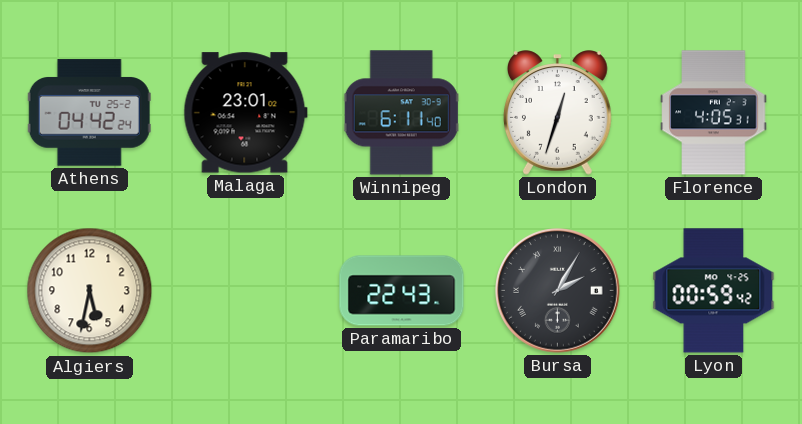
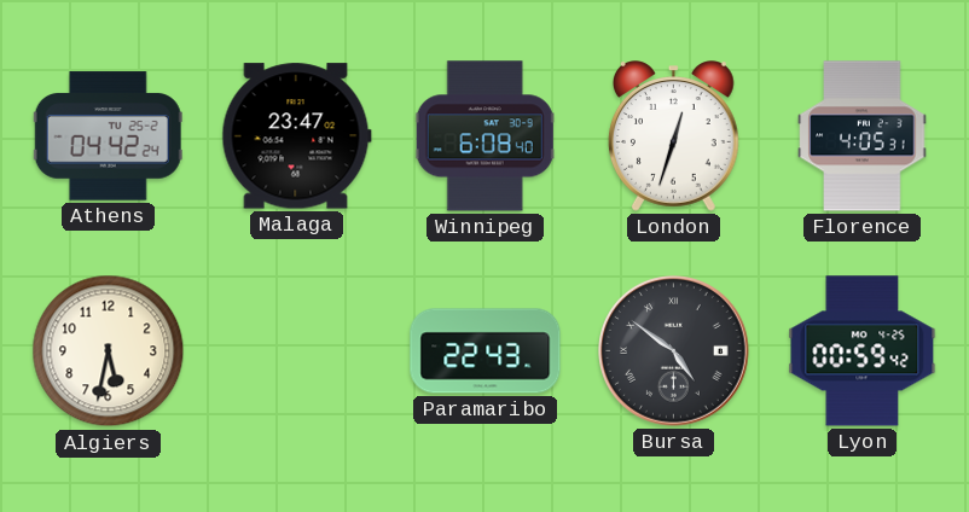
Malaga: 23:01 -> 23:47 (296, 136)
Winnipeg: 6:11 -> 6:08 (486, 136)
Bursa: 2:05 -> 4:51 (674, 351)
